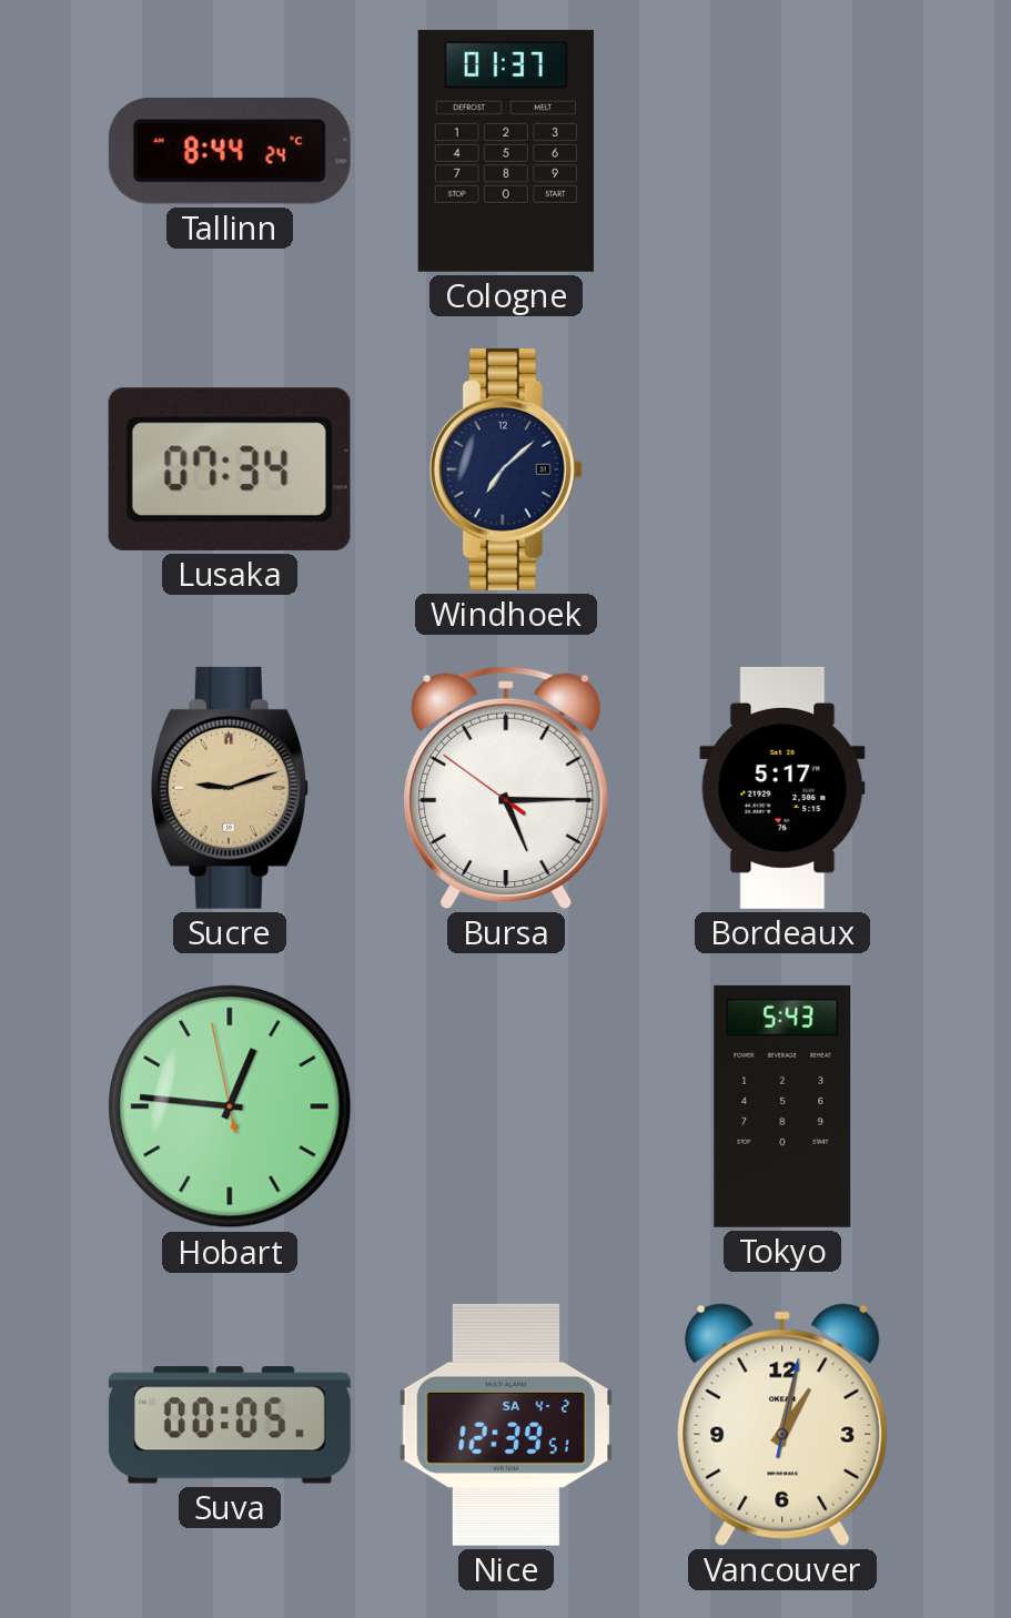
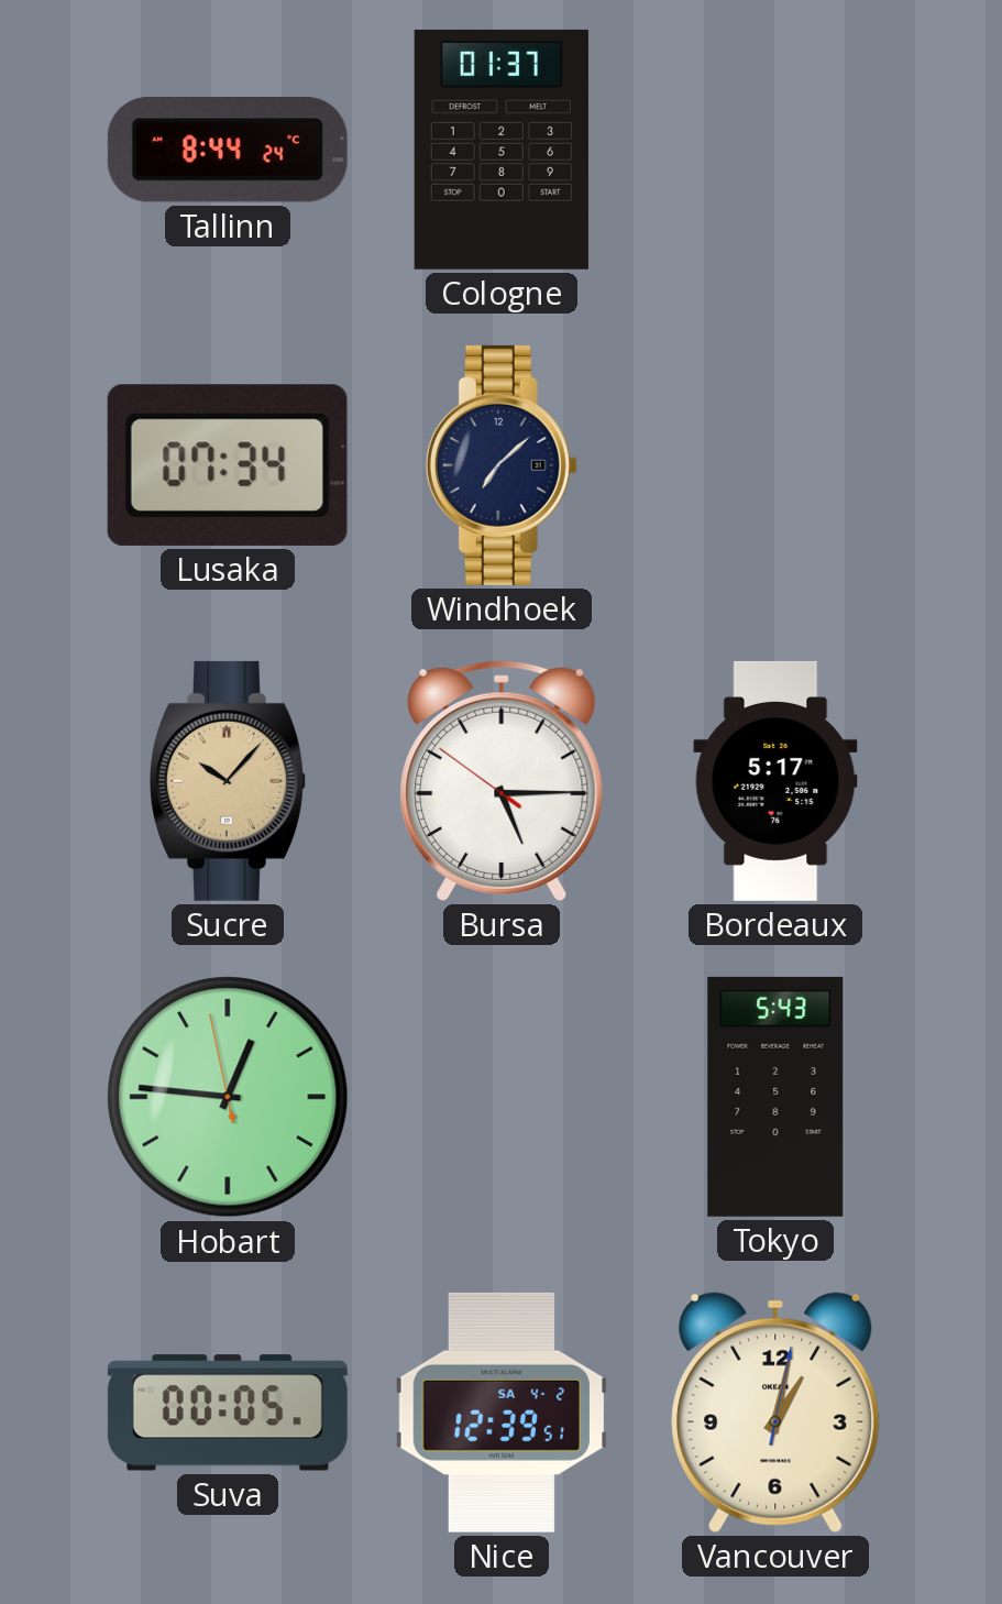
Sucre: 9:12 -> 10:07 (229, 781)
